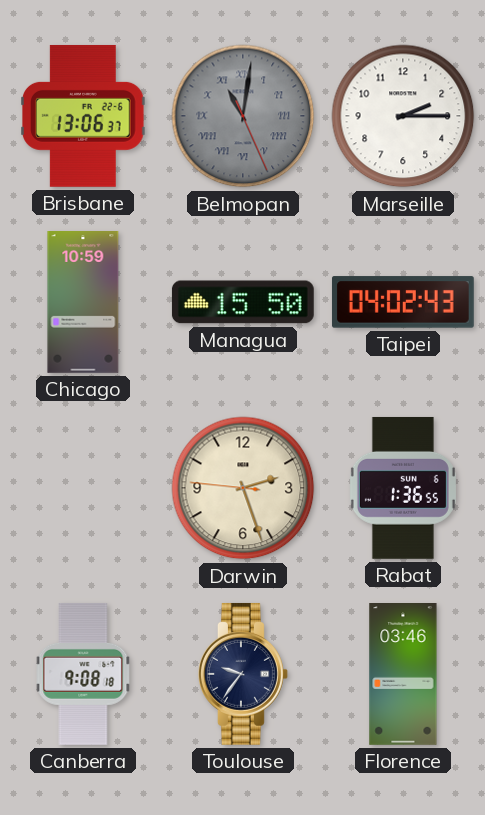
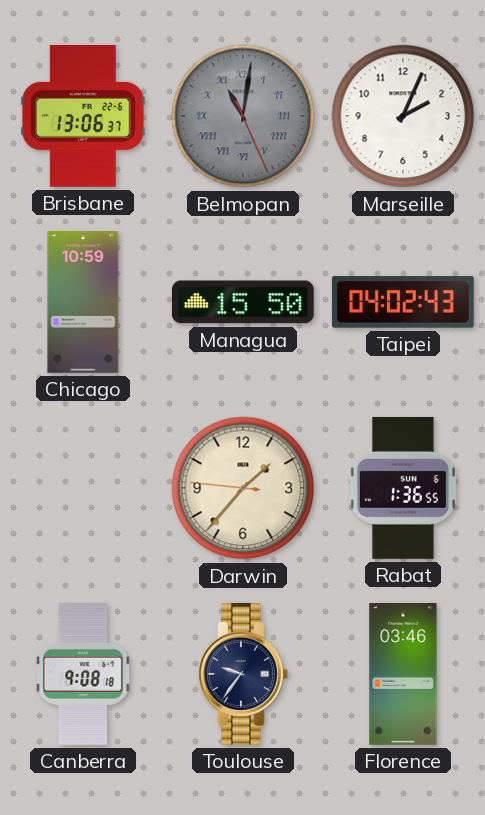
Marseille: 2:15 -> 2:04 (403, 116)
Darwin: 2:26 -> 1:36 (243, 488)
